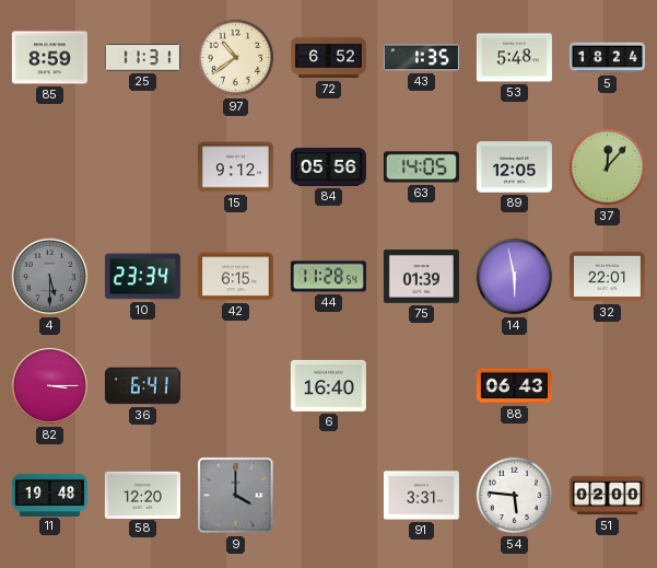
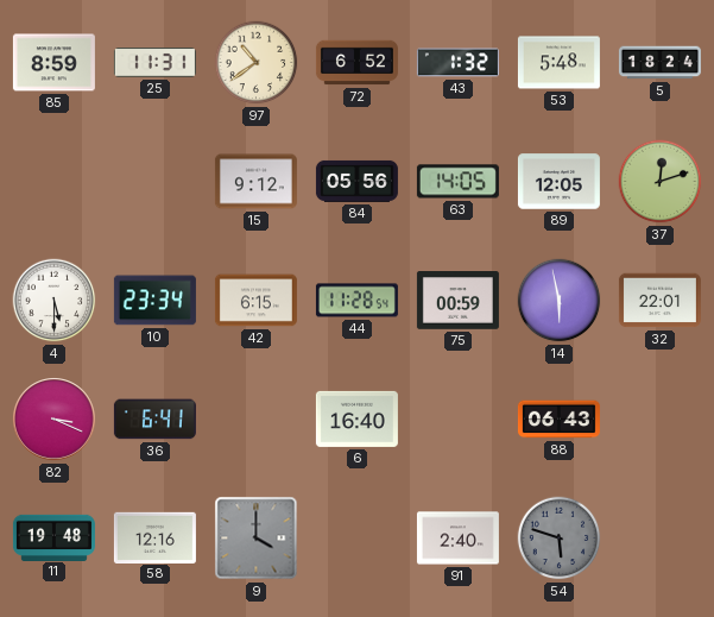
43: 1:35 -> 1:32 (457, 63)
37: 12:07 -> 12:12 (661, 182)
4 dial: grey -> white (55, 301)
75: 01:39 -> 00:59 (457, 301)
82: 3:15 -> 3:19 (55, 420)
58: 12:20 -> 12:16 (154, 537)
91: 3:31 -> 2:40 (457, 539)
54: 5:46 -> 5:48 (560, 539)
54 dial: white -> grey (560, 539)
51: 02:00 -> none (607, 496)
